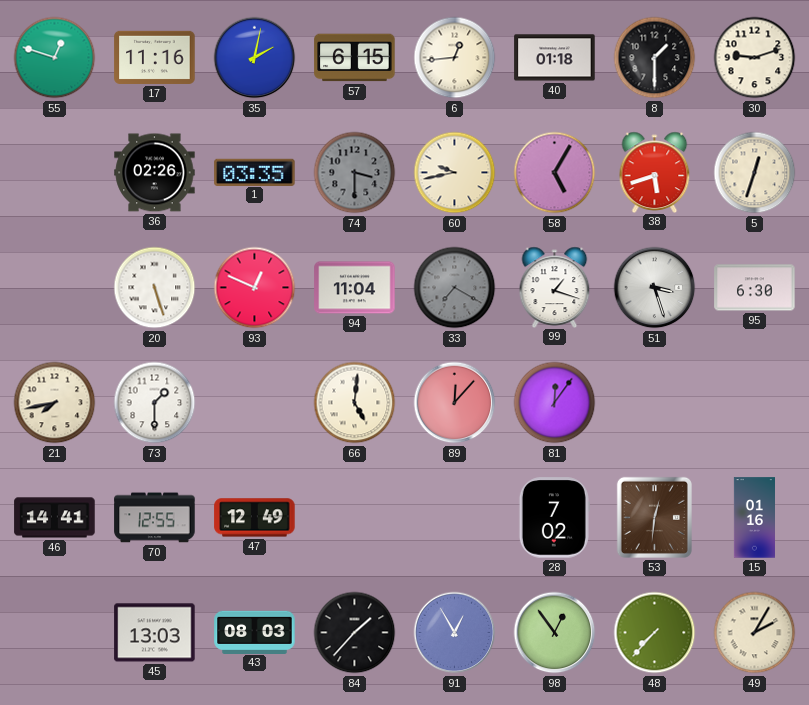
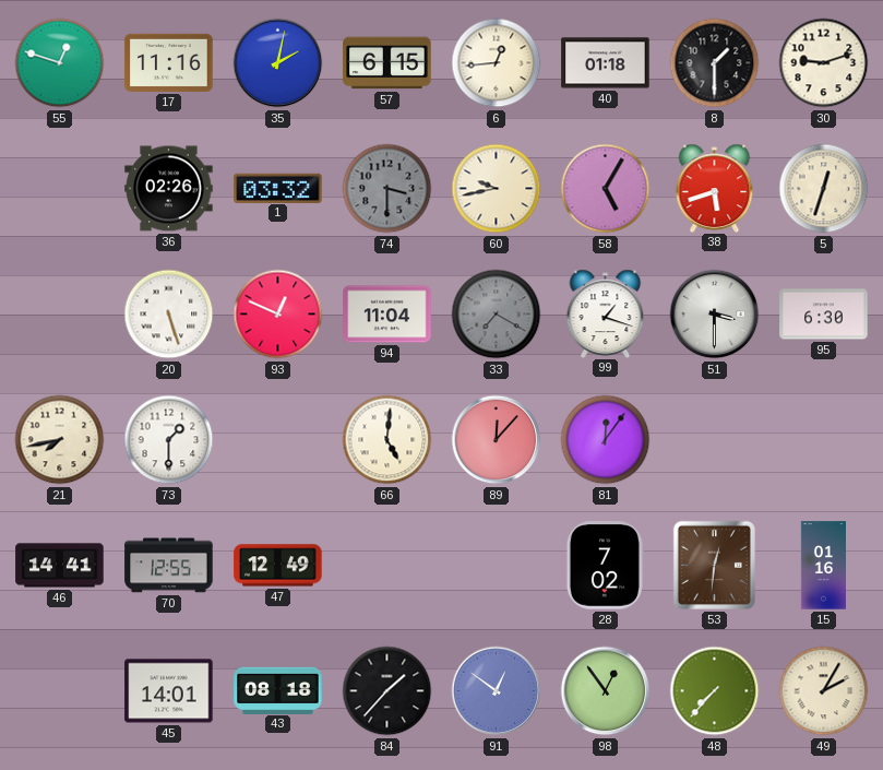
1: 03:35 -> 03:32 (278, 188)
51: 3:27 -> 3:30 (715, 315)
45: 13:03 -> 14:01 (169, 691)
43: 08:03 -> 08:18 (278, 690)
91: 12:55 -> 12:51 (497, 691)
